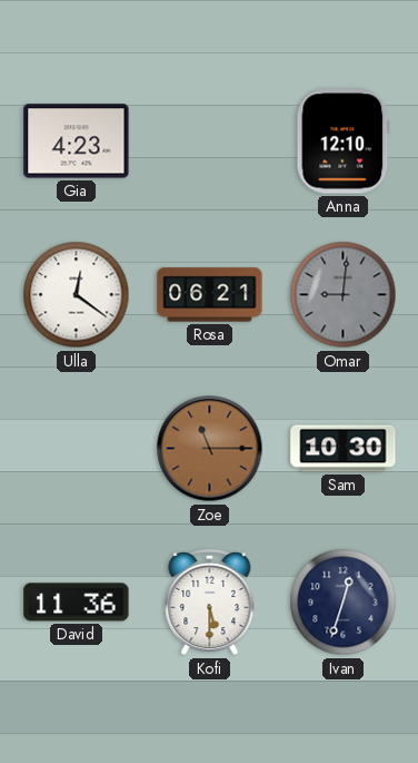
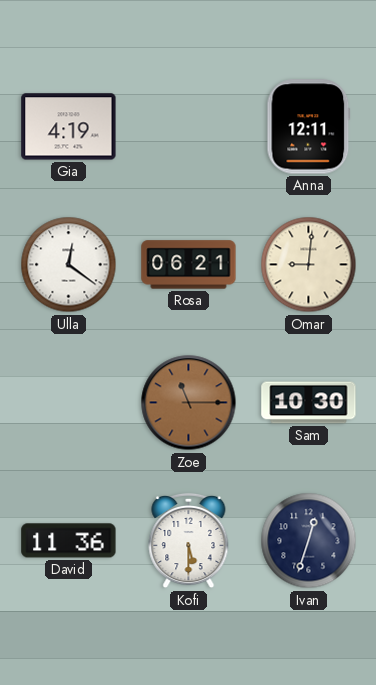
Gia: 4:23 -> 4:19 (69, 127)
Anna: 12:10 -> 12:11 (309, 127)
Omar dial: grey -> cream (309, 265)
